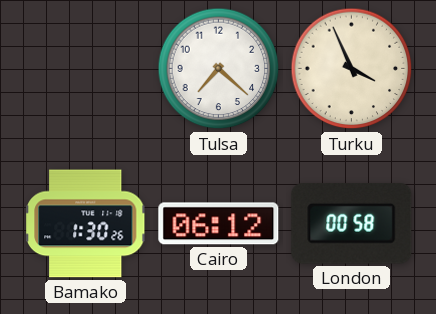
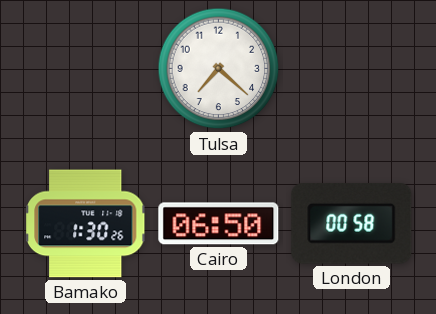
Turku: 3:56 -> none (352, 69)
Cairo: 06:12 -> 06:50 (219, 224)
